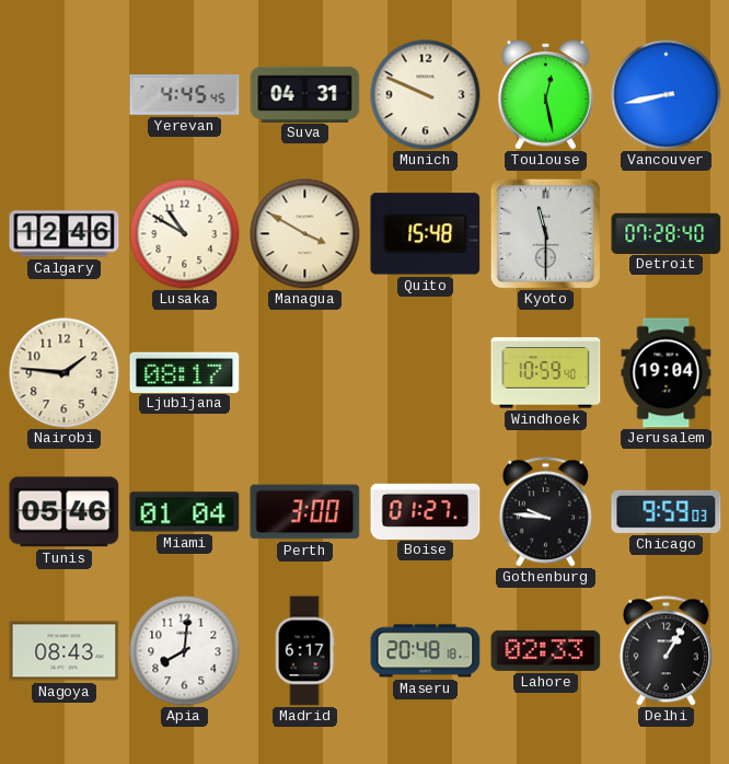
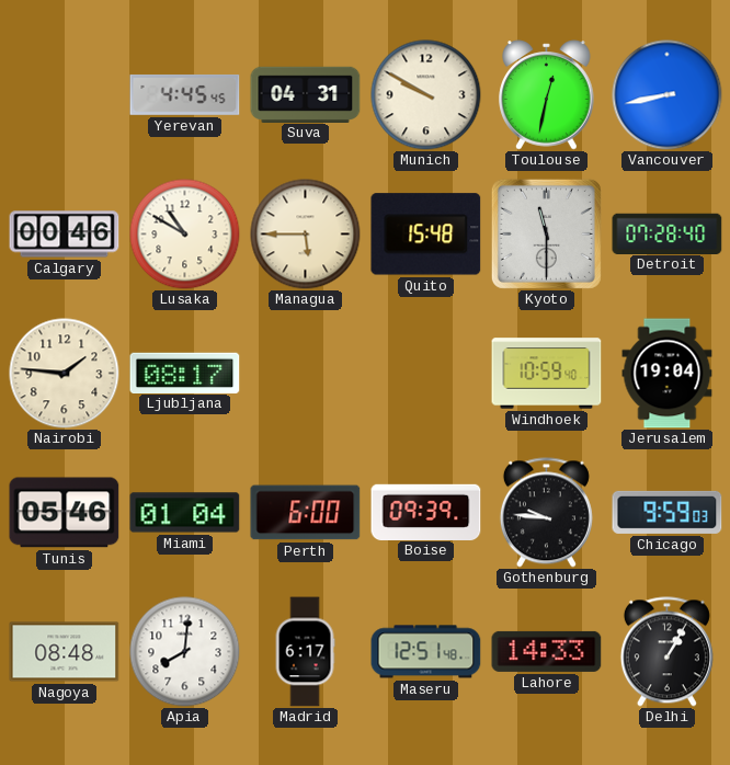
Munich: 9:49 -> 9:50 (426, 95)
Toulouse: 12:28 -> 12:32 (547, 95)
Calgary: 12:46 -> 00:46 (65, 235)
Managua: 3:50 -> 5:45 (306, 235)
Perth: 3:00 -> 6:00 (306, 513)
Boise: 01:27 -> 09:39 (426, 512)
Nagoya: 08:43 -> 08:48 (65, 652)
Maseru: 20:48 -> 12:51 (426, 652)
Lahore: 02:33 -> 14:33 (547, 651)
